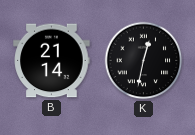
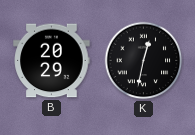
B: 21:14 -> 20:29 (52, 61)
